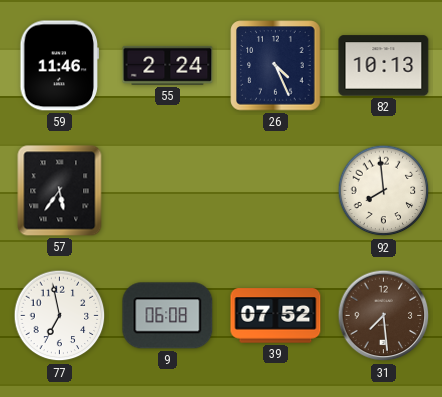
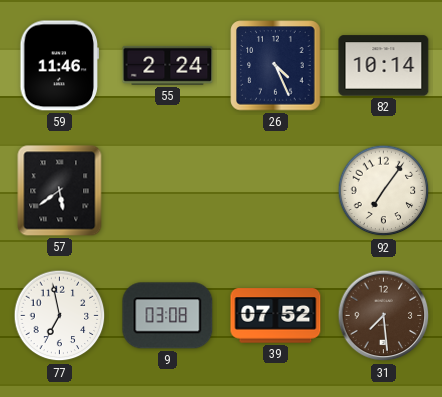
82: 10:13 -> 10:14 (384, 66)
57: 5:36 -> 5:39 (60, 191)
92: 7:59 -> 7:06 (384, 191)
9: 06:08 -> 03:08 (168, 316)
